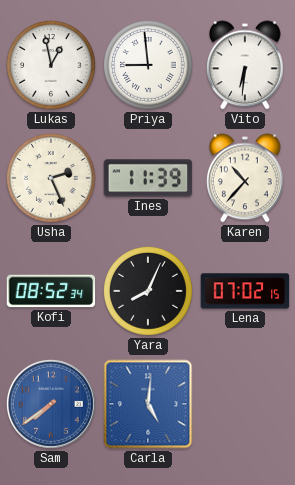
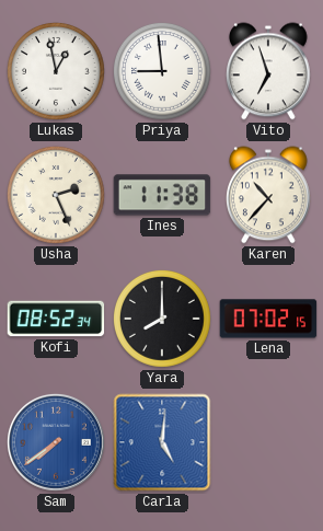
Vito: 6:31 -> 6:57 (269, 71)
Ines: 11:39 -> 11:38 (162, 195)
Yara: 8:04 -> 8:00 (162, 319)
